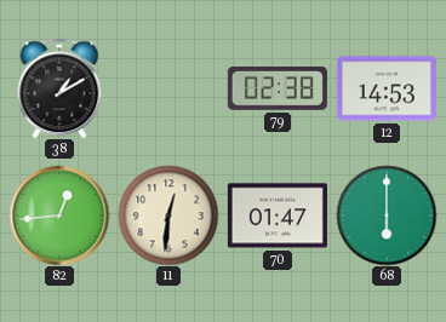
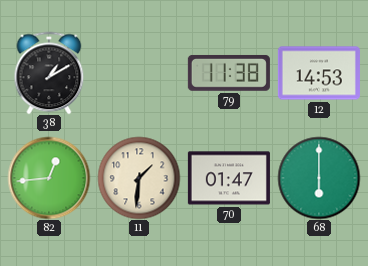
79: 02:38 -> 11:38 (229, 73)
11: 12:31 -> 1:31 (139, 178)
